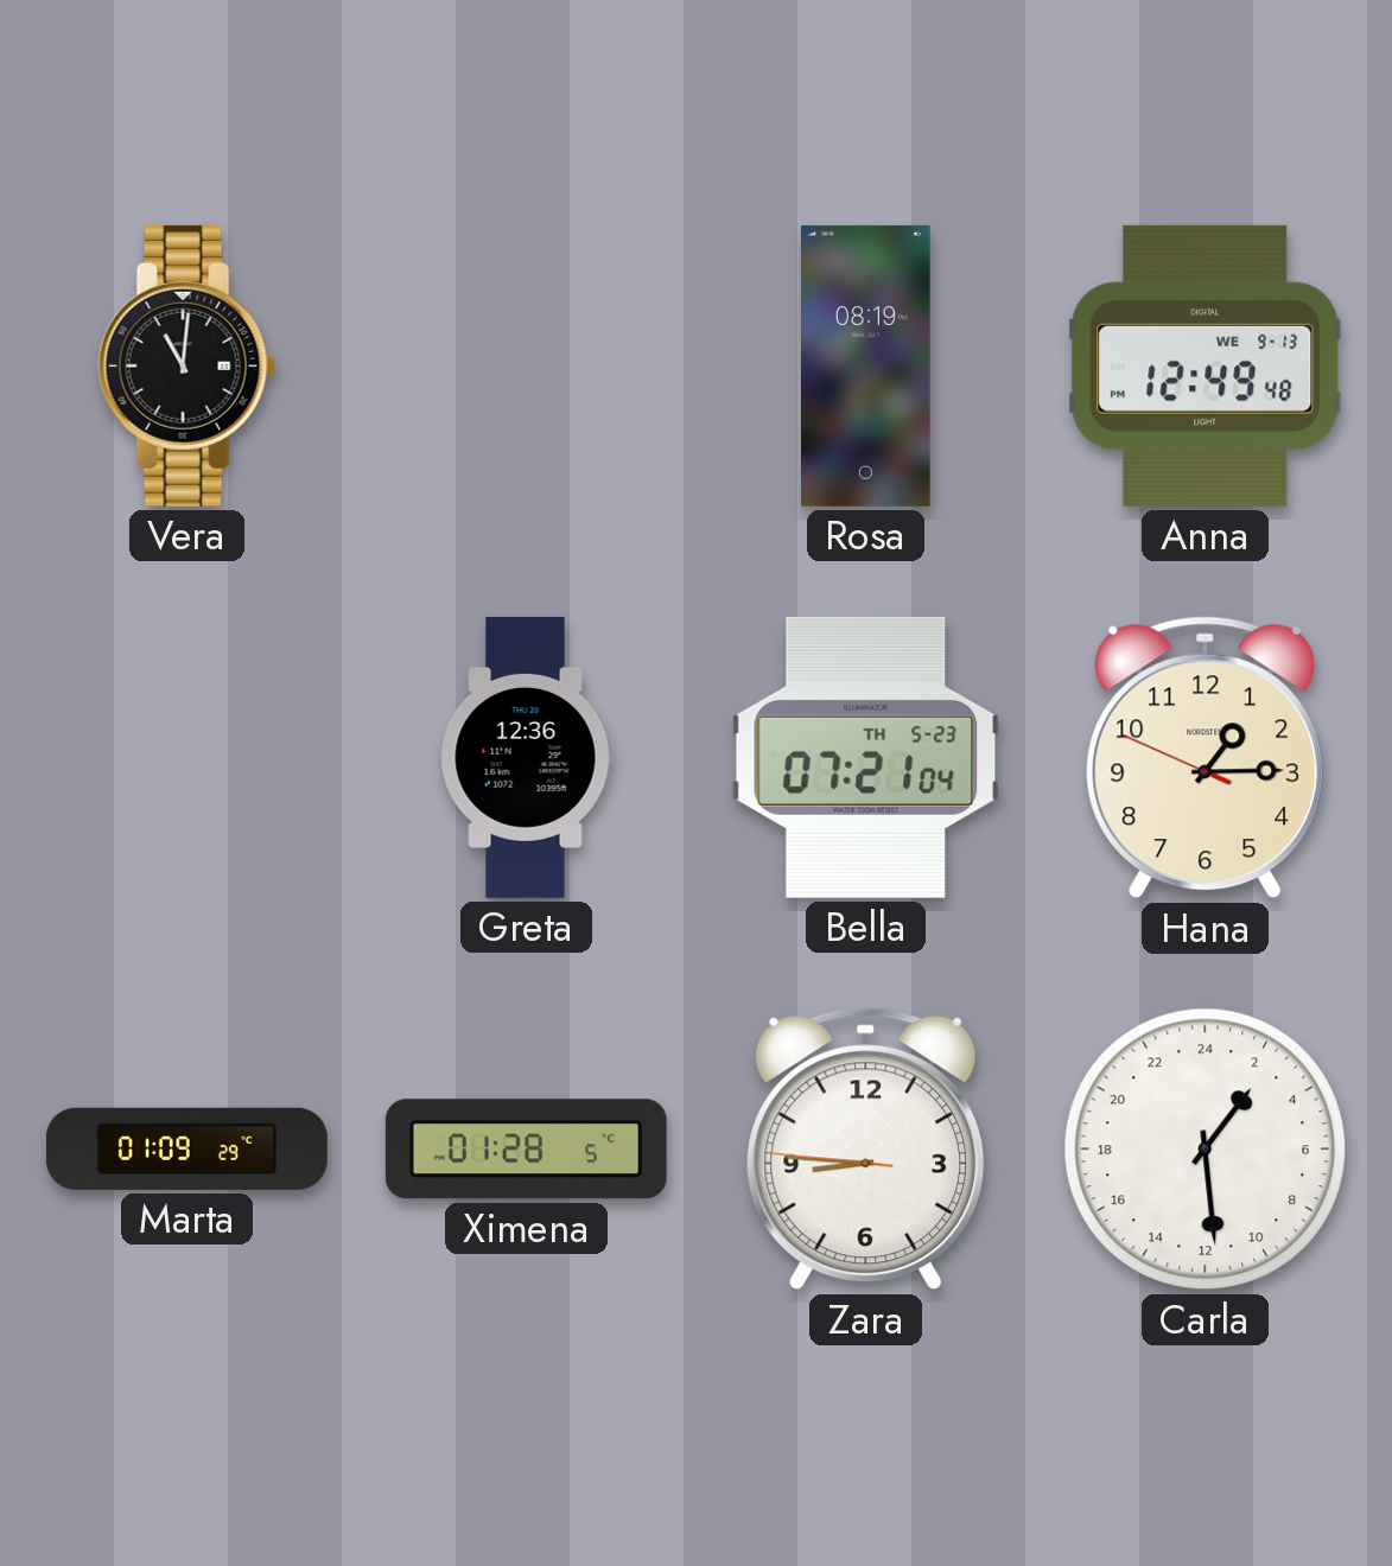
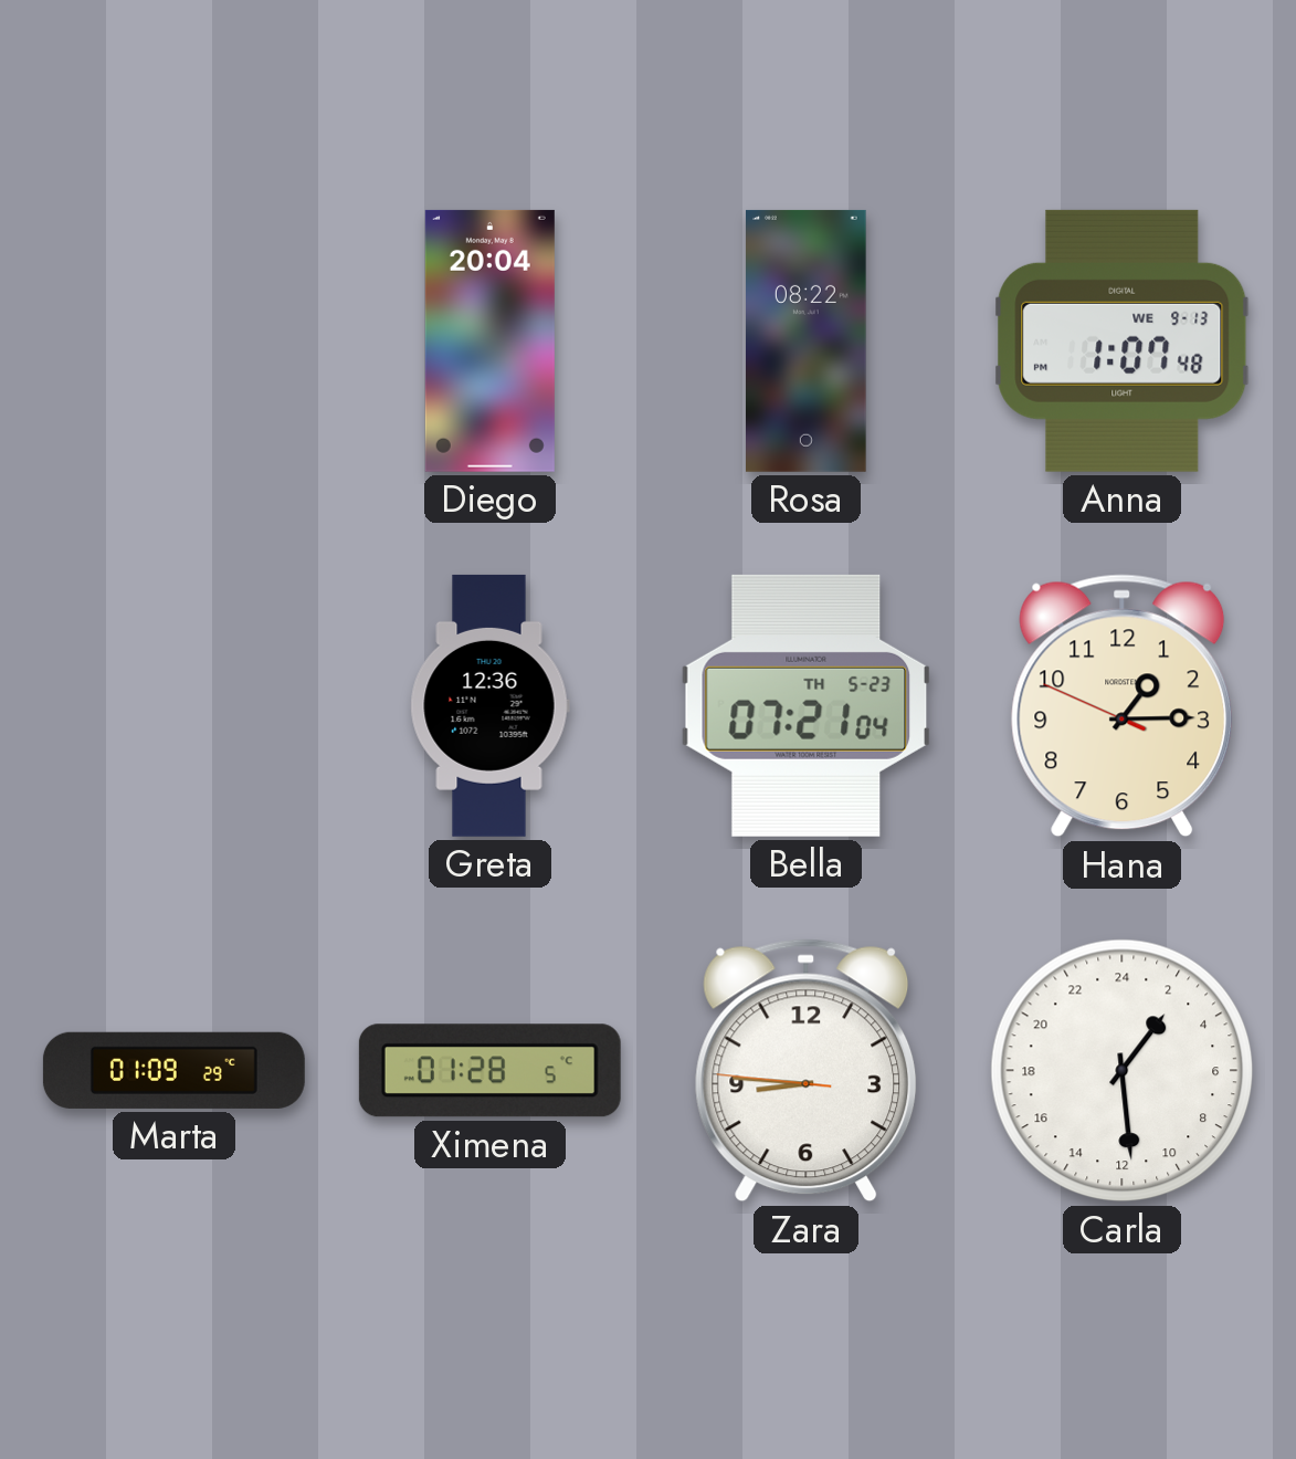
Vera: 11:01 -> none (187, 365)
Diego: none -> 20:04 (489, 340)
Rosa: 08:19 -> 08:22 (807, 340)
Anna: 12:49 -> 1:07 (1123, 340)
